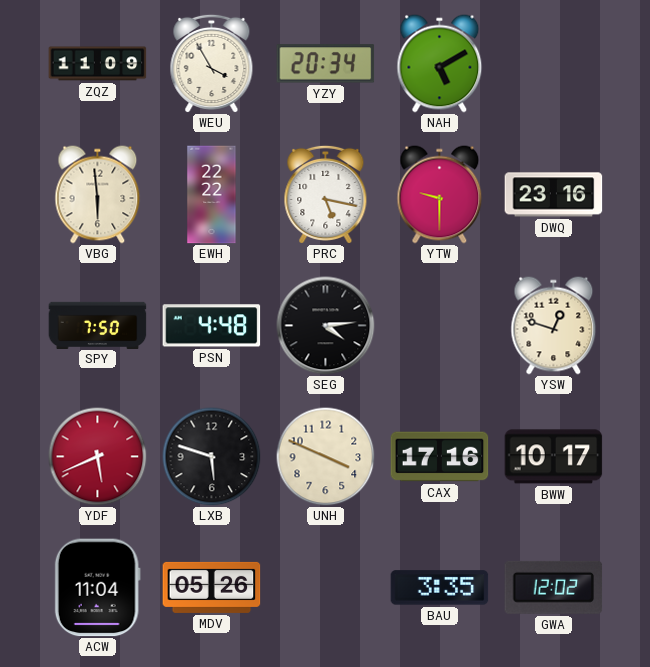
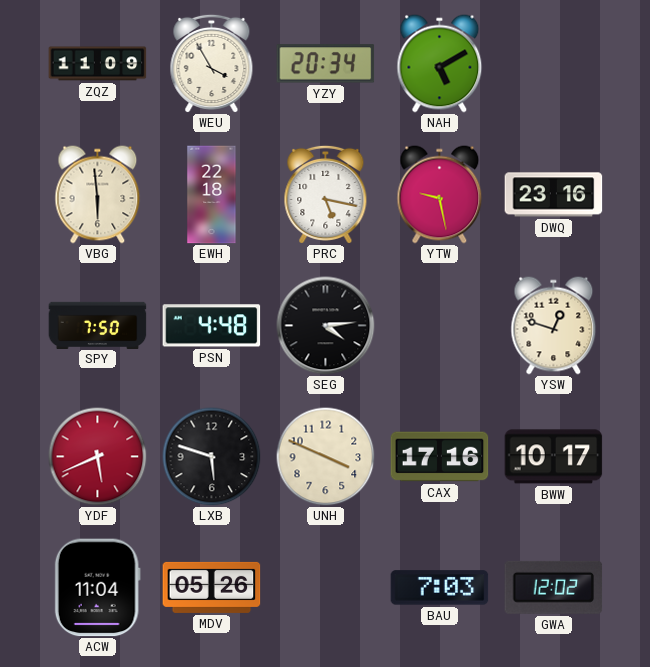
EWH: 22:22 -> 22:18 (212, 195)
YTW: 9:30 -> 9:28 (440, 195)
BAU: 3:35 -> 7:03 (440, 588)
